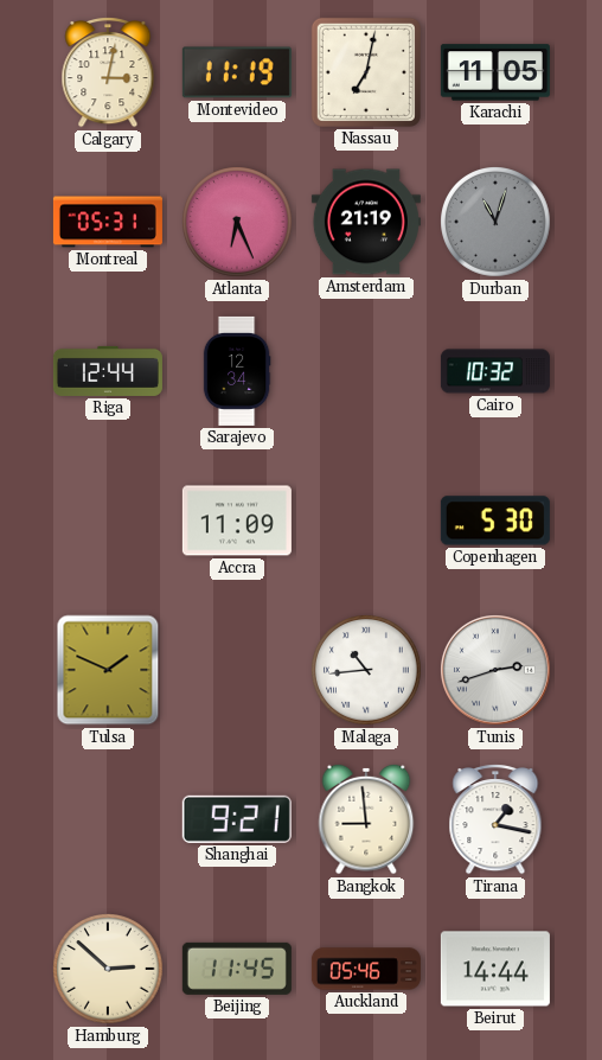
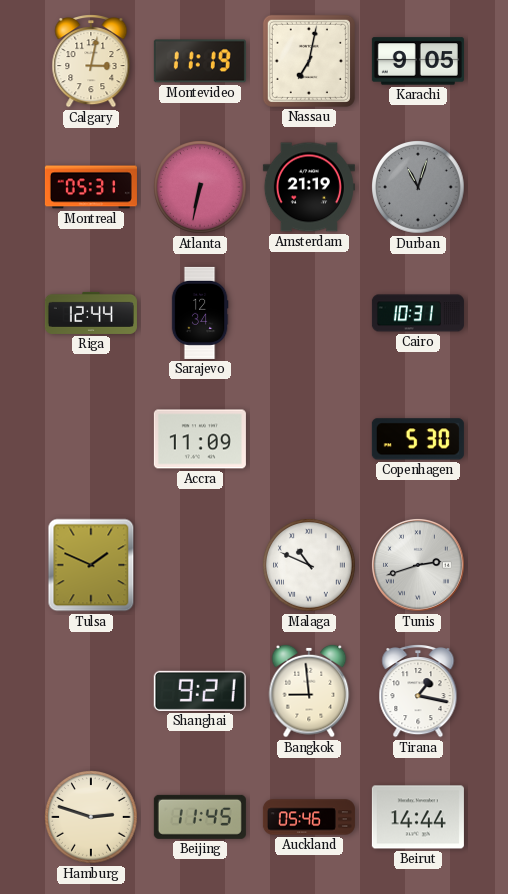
Karachi: 11:05 -> 9:05 (418, 61)
Atlanta: 6:26 -> 6:32 (200, 187)
Cairo: 10:32 -> 10:31 (418, 313)
Malaga: 10:44 -> 10:49 (309, 565)
Hamburg: 2:52 -> 2:48 (91, 817)
